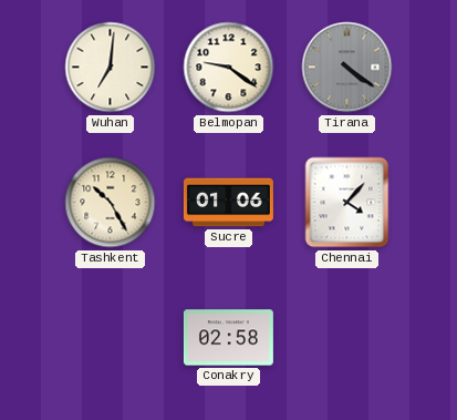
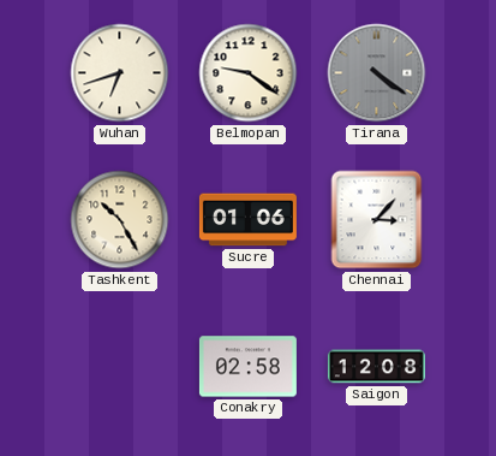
Wuhan: 7:01 -> 6:42 (120, 73)
Chennai: 4:07 -> 3:07 (377, 220)
Saigon: none -> 12:08 (376, 367)
